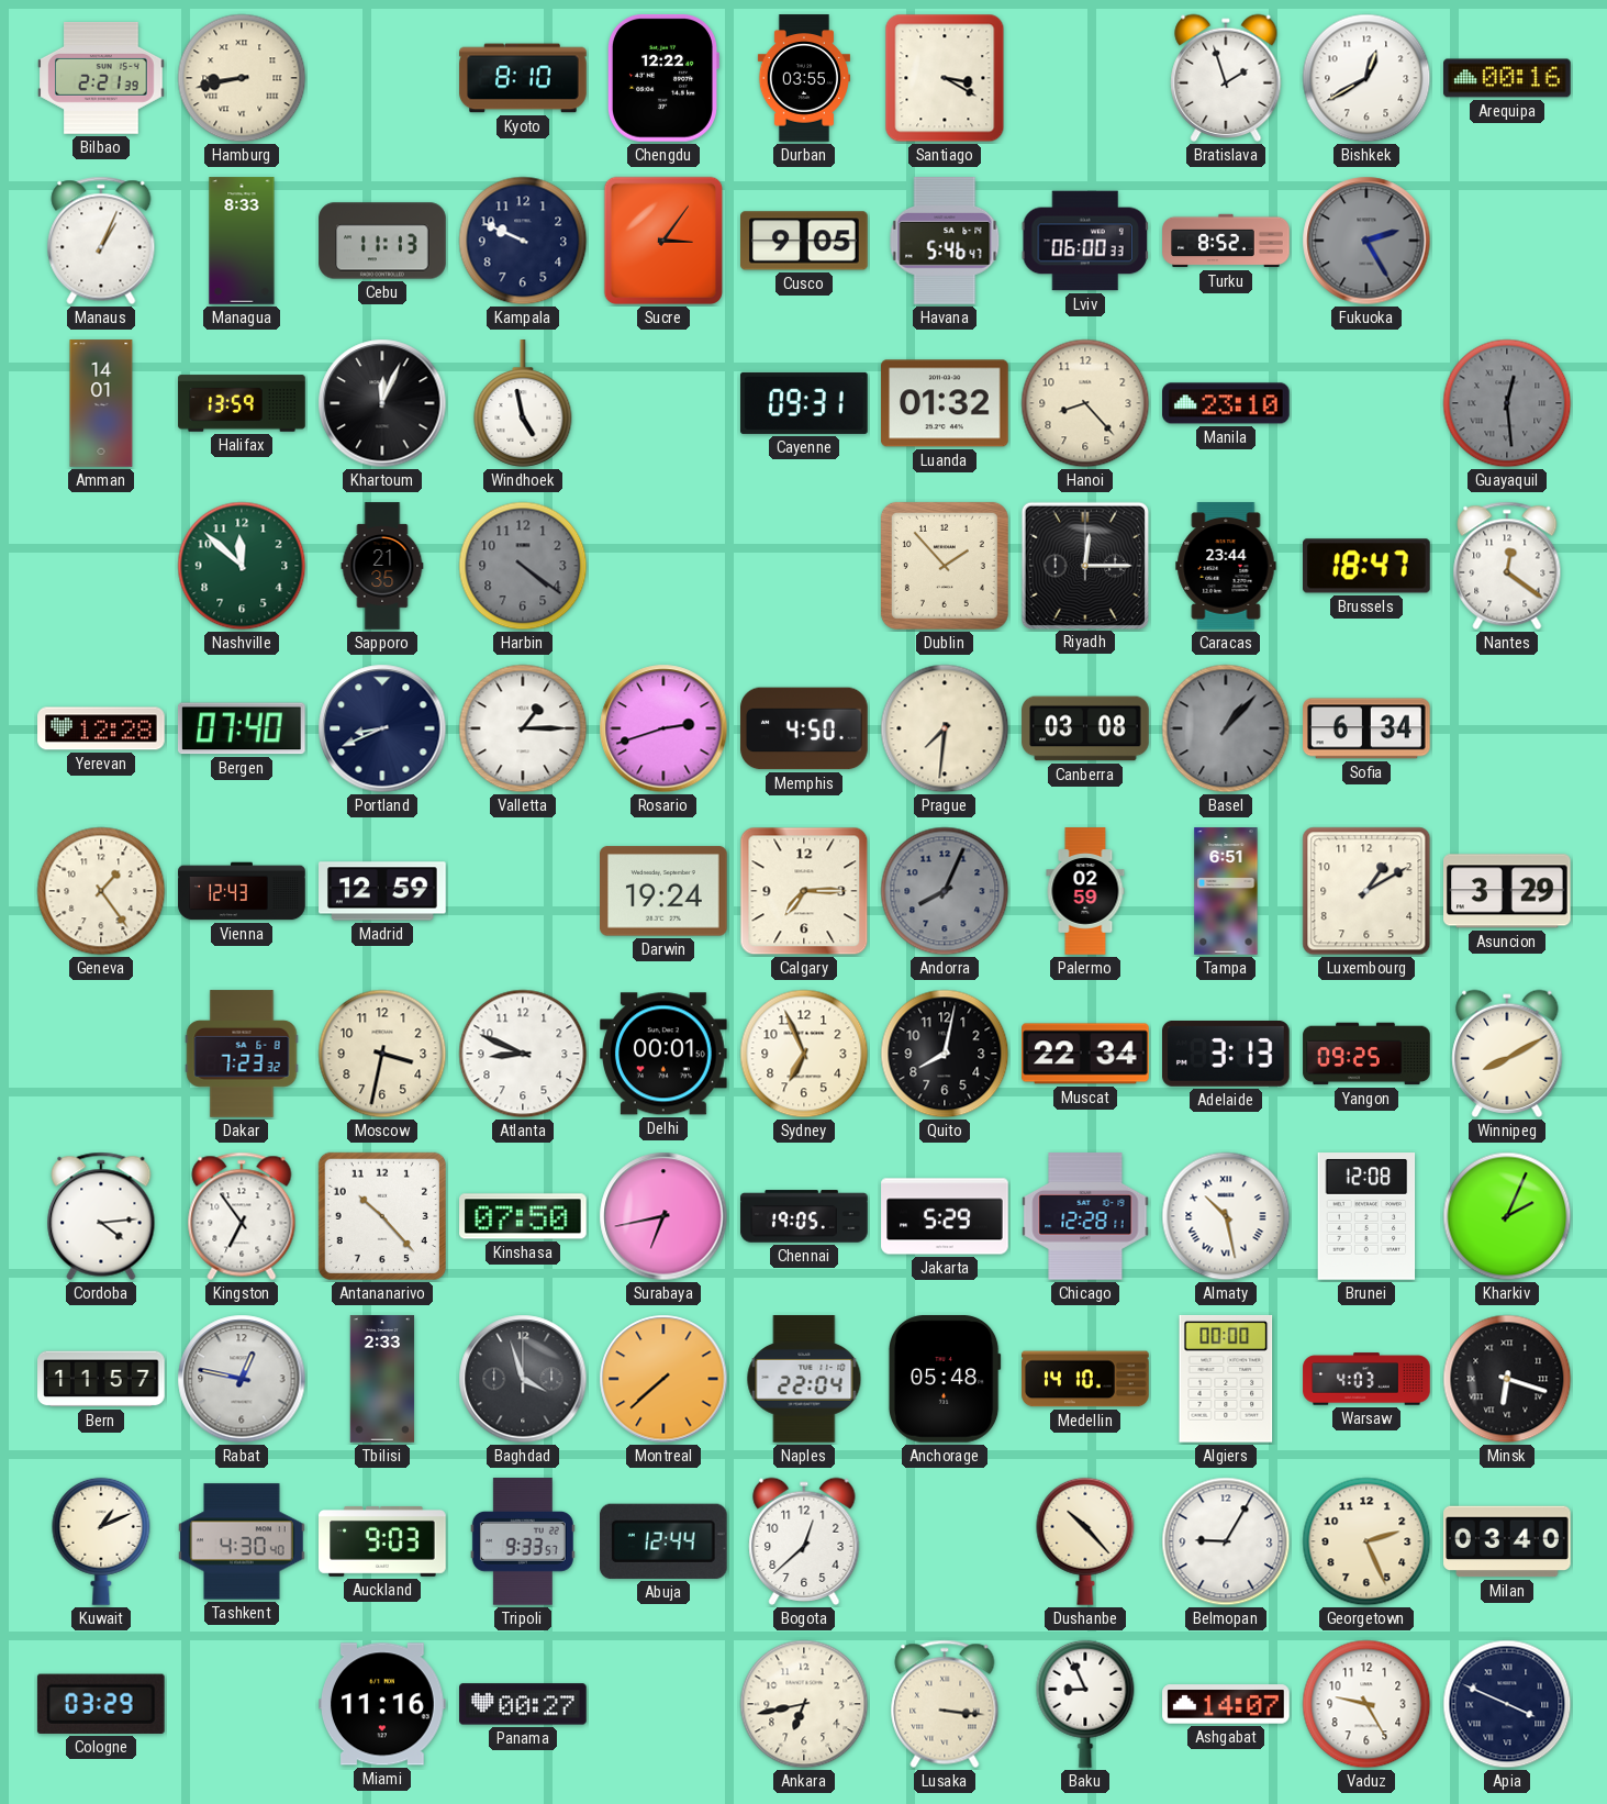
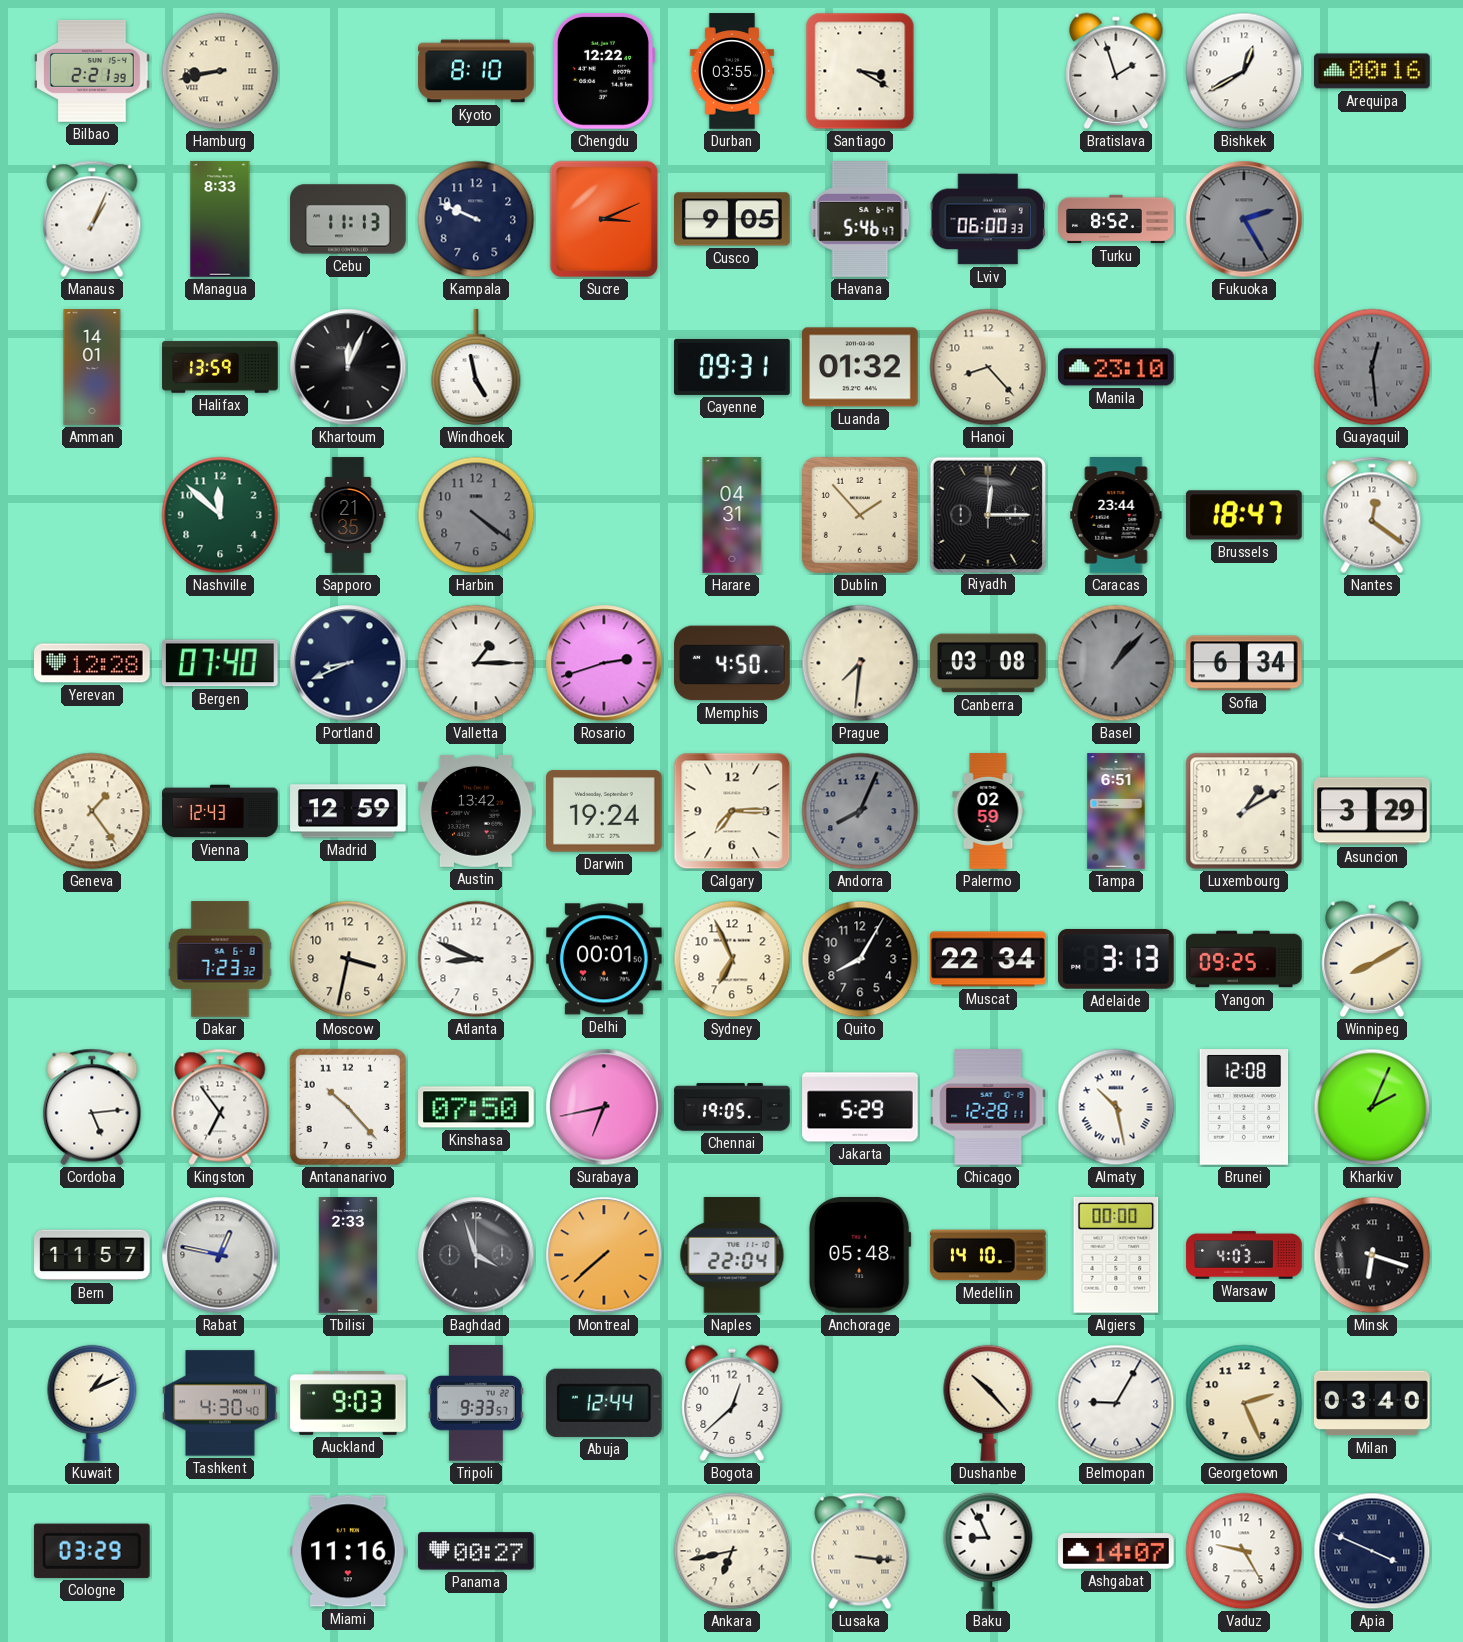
Sucre: 3:06 -> 3:11 (603, 219)
Harare: none -> 04:31 (732, 515)
Austin: none -> 13:42 (476, 811)
Quito: 8:02 -> 8:05 (860, 959)
Cordoba: 4:14 -> 5:14 (92, 1107)
